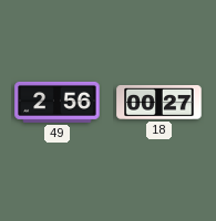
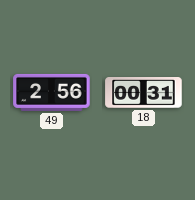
18: 00:27 -> 00:31 (144, 93)
